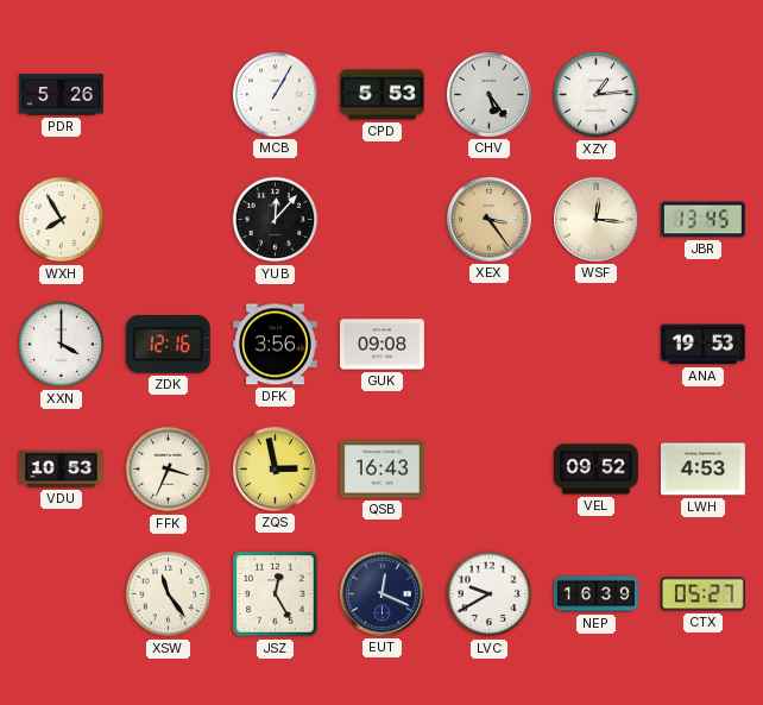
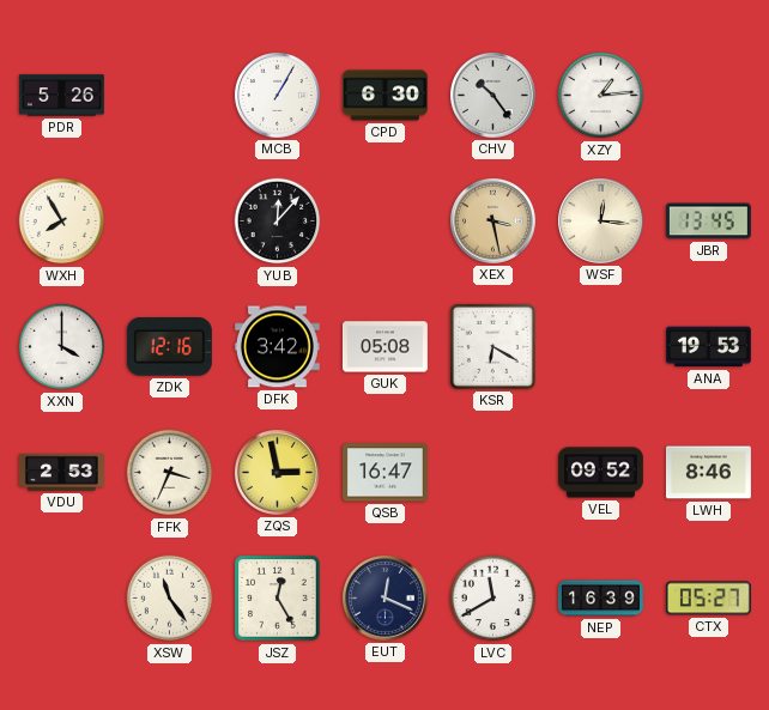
CPD: 5:53 -> 6:30 (386, 96)
CHV: 5:24 -> 10:24 (492, 95)
XEX: 3:24 -> 3:28 (492, 220)
DFK: 3:56 -> 3:42 (277, 347)
GUK: 09:08 -> 05:08 (384, 347)
KSR: none -> 6:20 (492, 346)
VDU: 10:53 -> 2:53 (61, 472)
QSB: 16:43 -> 16:47 (384, 473)
LWH: 4:53 -> 8:46 (708, 473)
LVC: 9:40 -> 11:40 (494, 599)
